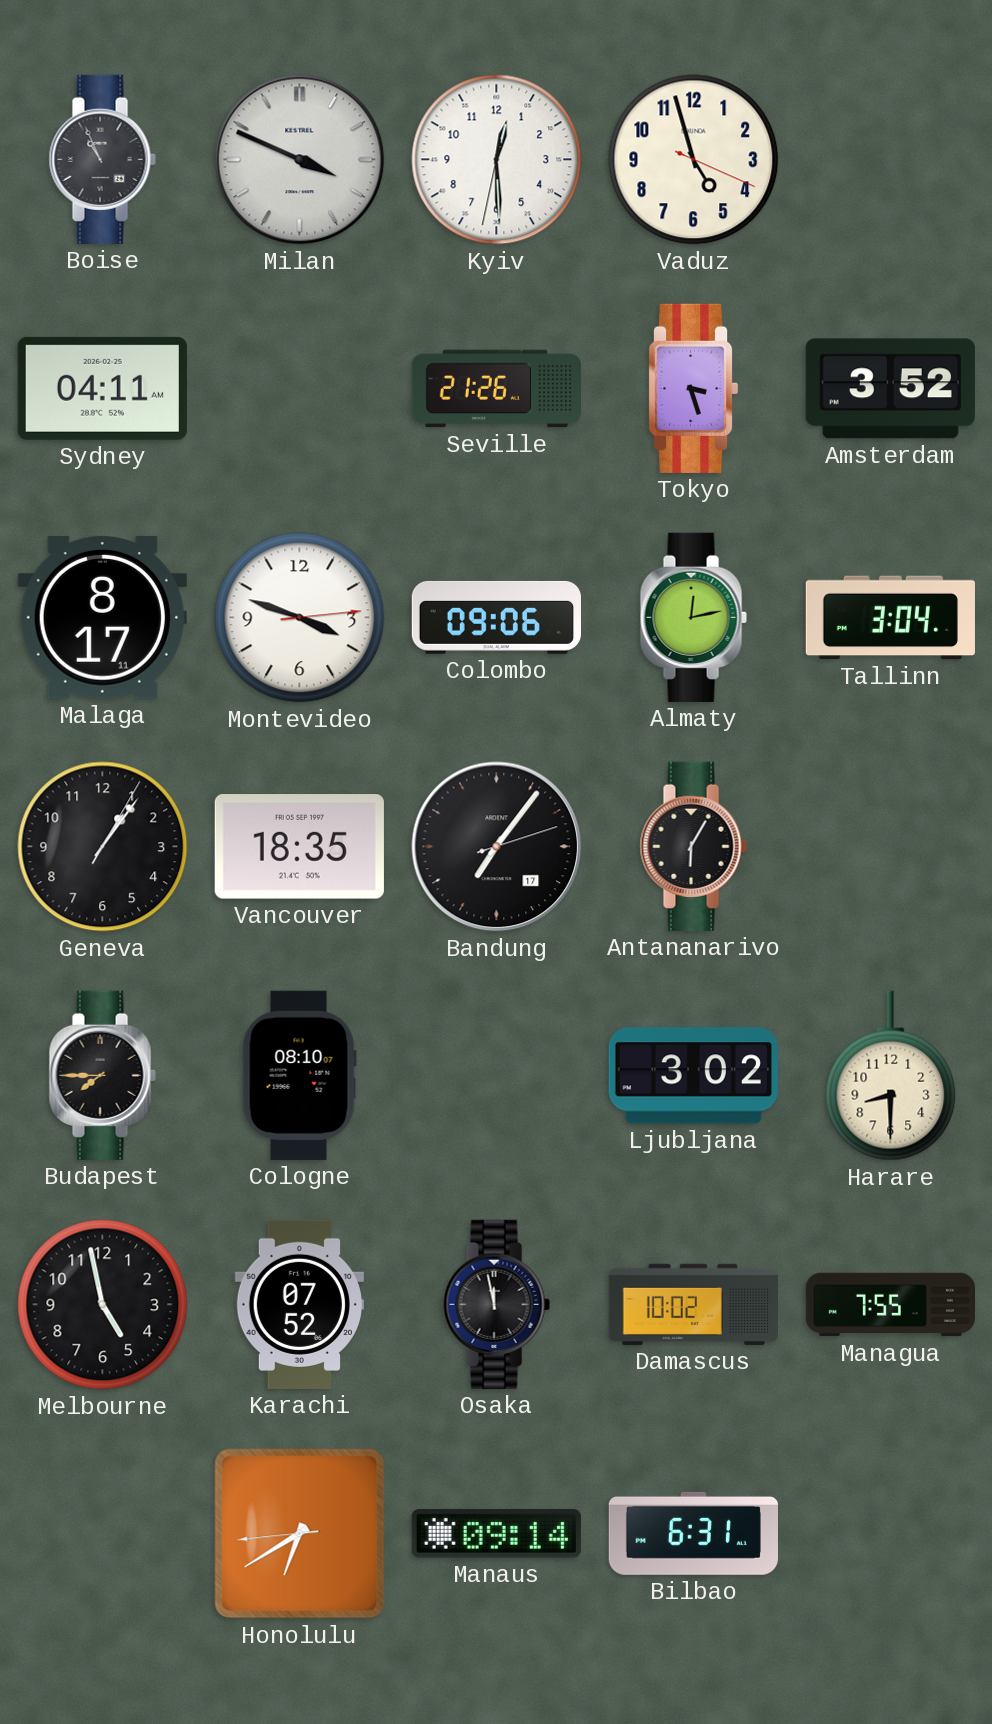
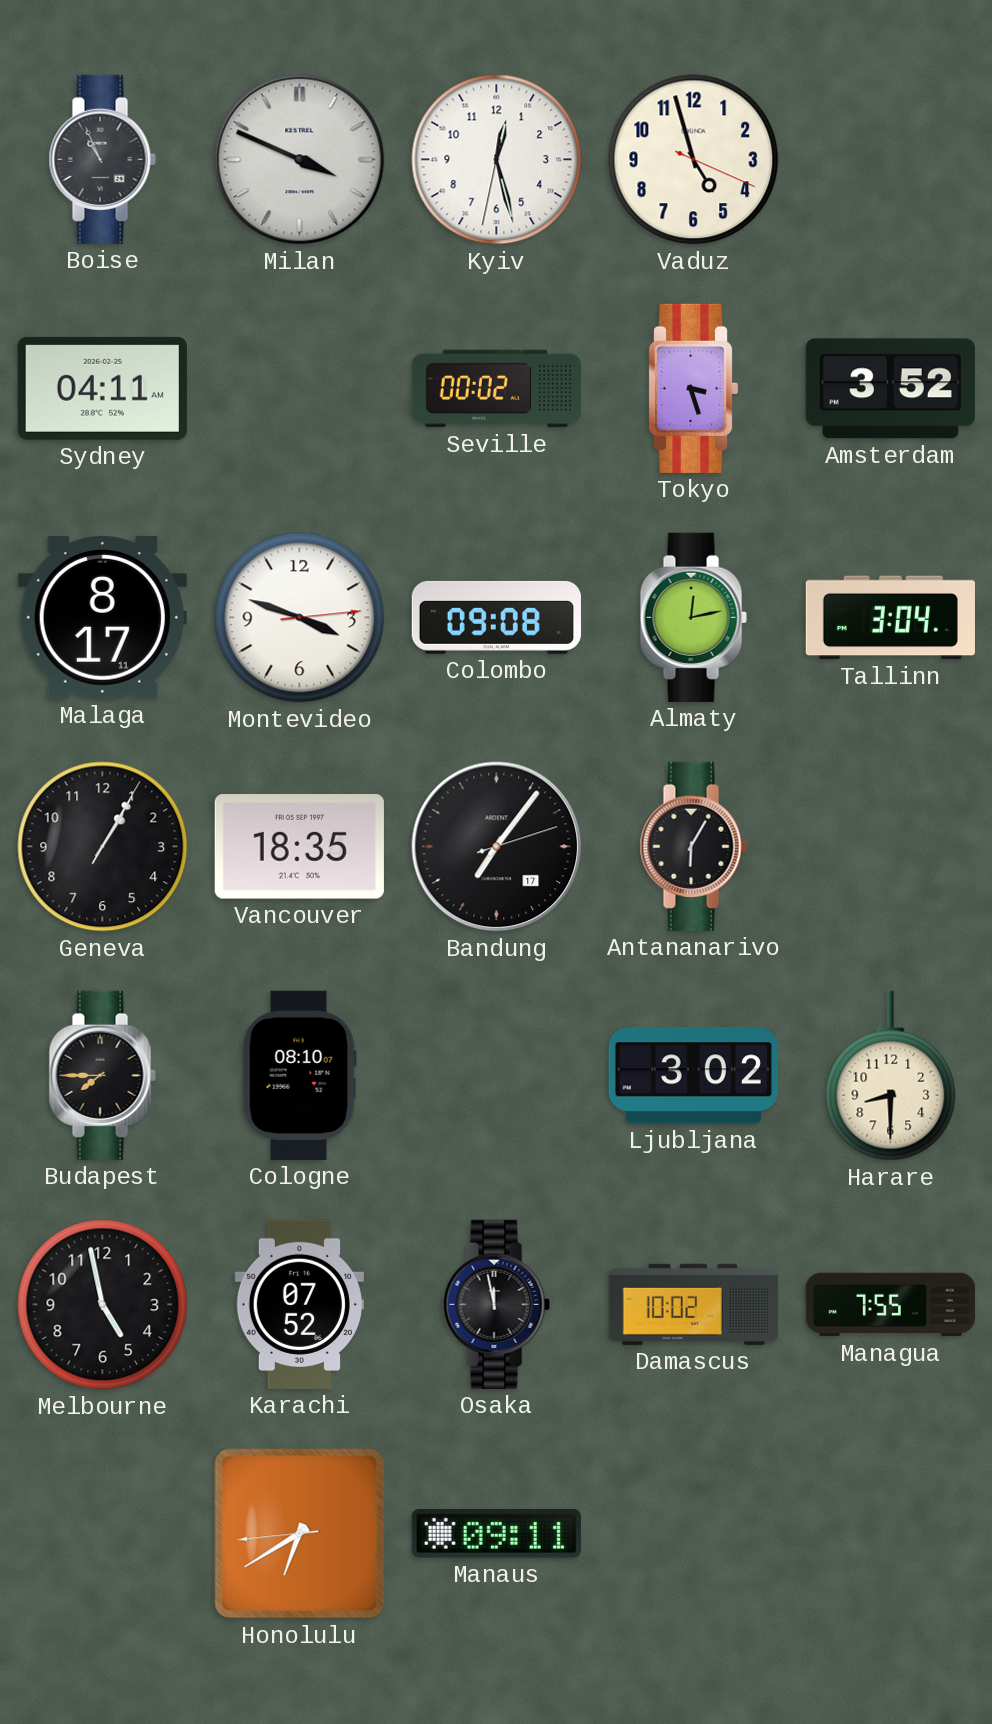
Kyiv: 12:29 -> 12:27 (497, 160)
Seville: 21:26 -> 00:02 (496, 389)
Colombo: 09:06 -> 09:08 (496, 617)
Geneva: 1:06 -> 1:05 (103, 847)
Manaus: 09:14 -> 09:11 (496, 1534)
Bilbao: 6:31 -> none (693, 1533)
